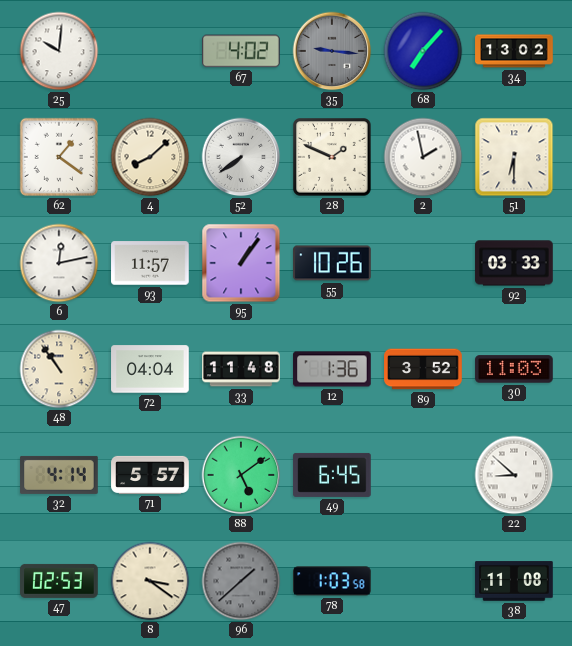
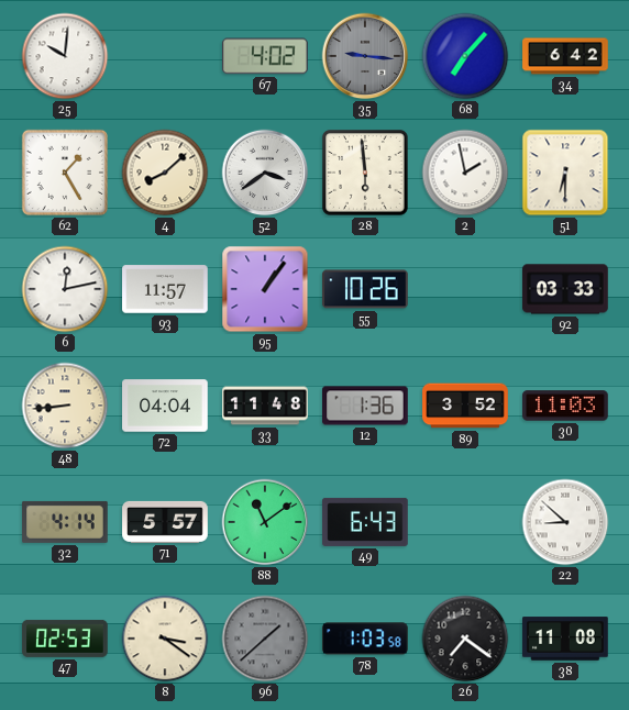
34: 13:02 -> 6:42 (565, 56)
62: 1:21 -> 1:25 (65, 173)
52: 7:39 -> 3:39 (265, 173)
28: 1:49 -> 5:59 (365, 173)
48: 10:54 -> 8:44 (65, 406)
88: 5:09 -> 11:09 (265, 522)
49: 6:45 -> 6:43 (365, 522)
26: none -> 7:21 (465, 639)
